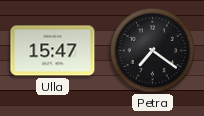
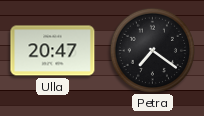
Ulla: 15:47 -> 20:47 (53, 51)
